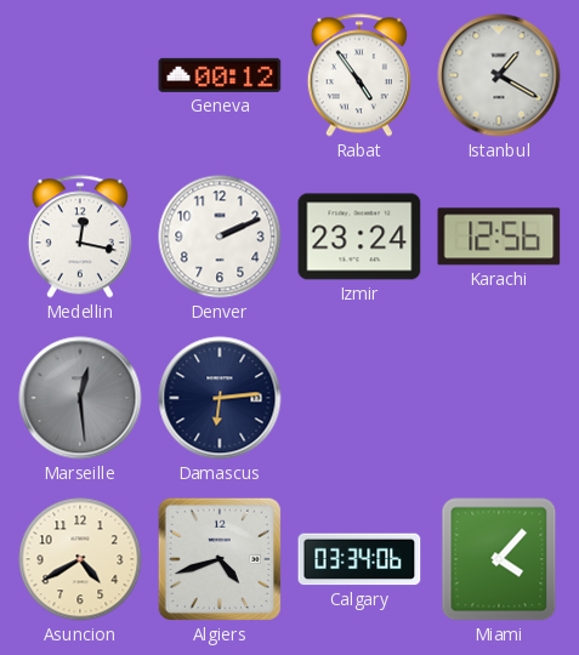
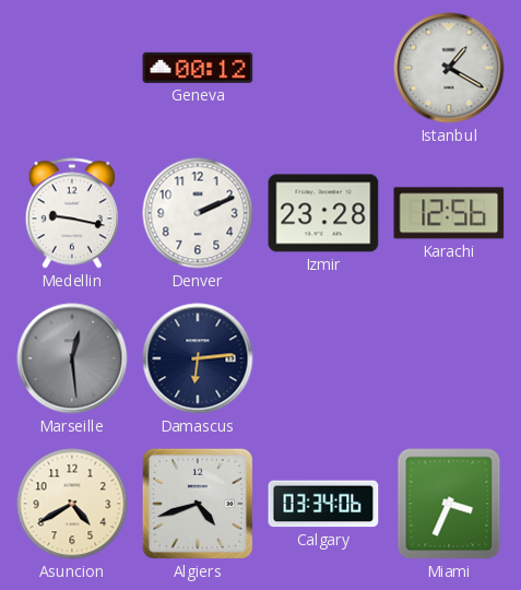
Rabat: 4:54 -> none (359, 75)
Medellin: 12:17 -> 9:17 (72, 213)
Izmir: 23:24 -> 23:28 (323, 213)
Miami: 4:07 -> 3:34 (449, 504)
